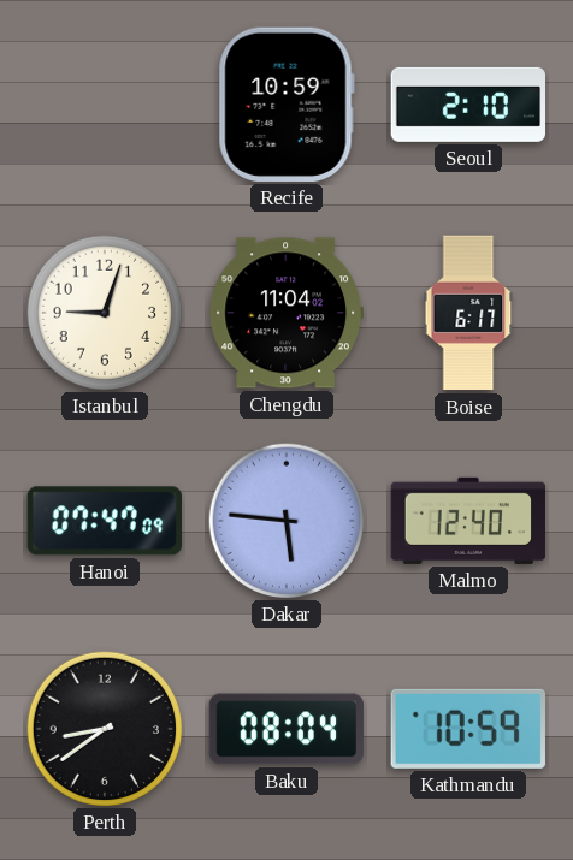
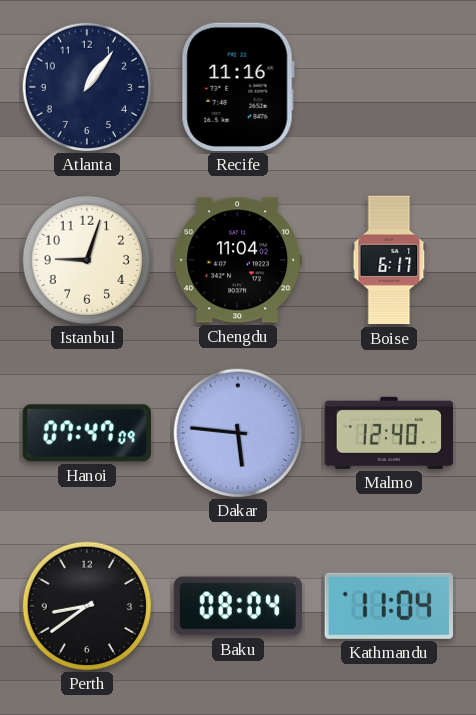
Atlanta: none -> 1:06 (86, 86)
Recife: 10:59 -> 11:16 (238, 87)
Seoul: 2:10 -> none (467, 105)
Kathmandu: 10:59 -> 11:04 (389, 606)
